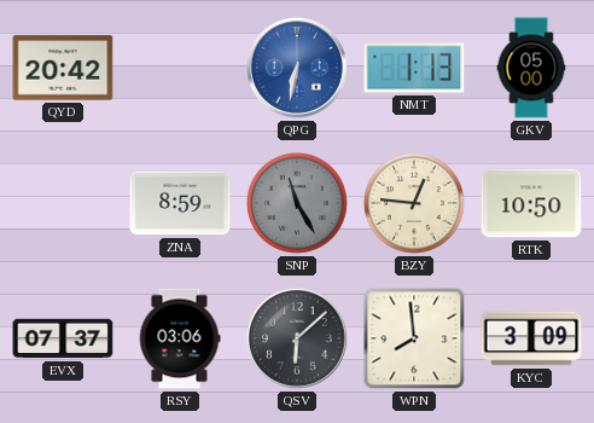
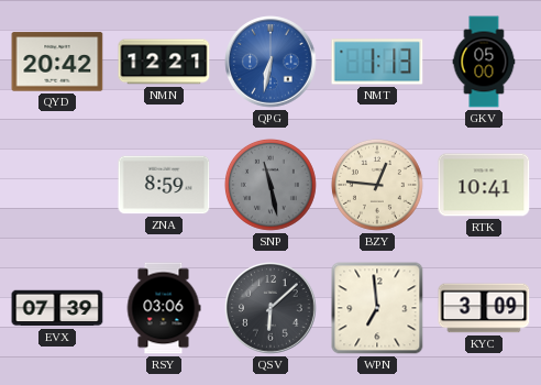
NMN: none -> 12:21 (164, 62)
SNP: 11:25 -> 11:28 (270, 185)
RTK: 10:50 -> 10:41 (484, 185)
EVX: 07:37 -> 07:39 (57, 308)
WPN: 7:59 -> 6:59 (377, 308)
